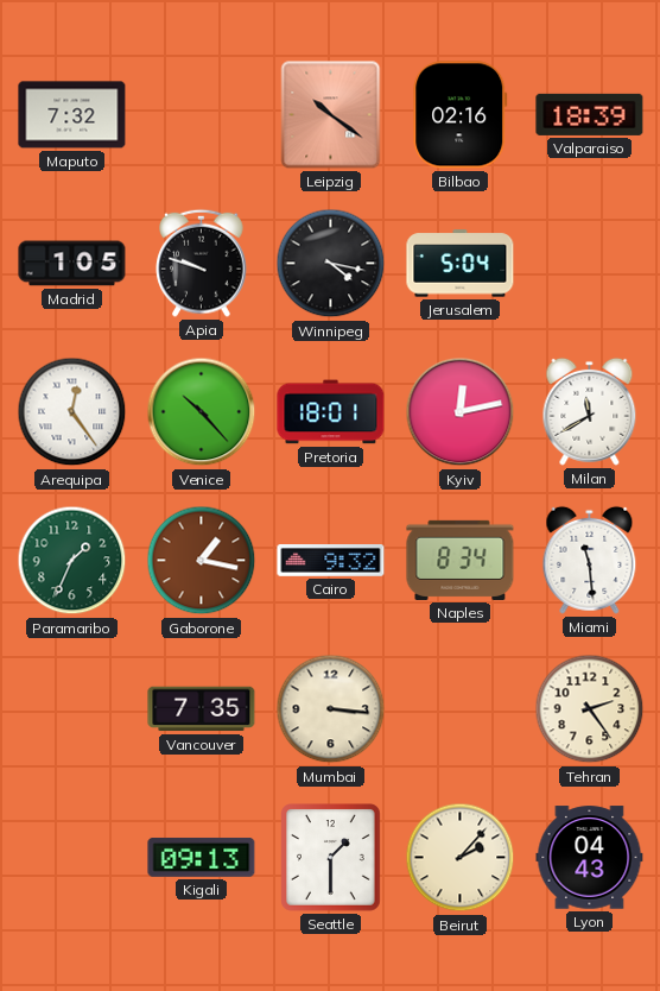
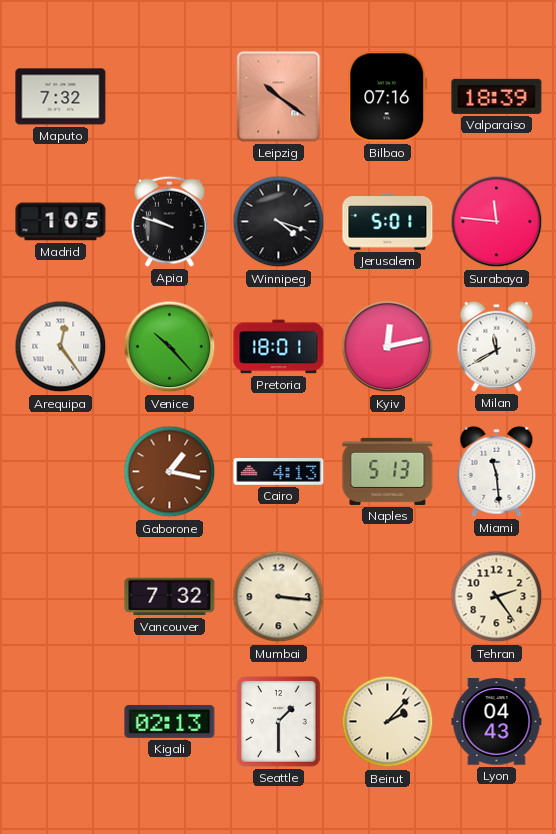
Bilbao: 02:16 -> 07:16 (388, 97)
Winnipeg: 4:17 -> 4:18 (279, 222)
Jerusalem: 5:04 -> 5:01 (388, 222)
Surabaya: none -> 11:46 (497, 222)
Paramaribo: 1:34 -> none (72, 561)
Cairo: 9:32 -> 4:13 (279, 472)
Naples: 8:34 -> 5:13 (388, 471)
Vancouver: 7:35 -> 7:32 (170, 597)
Kigali: 09:13 -> 02:13 (170, 721)
